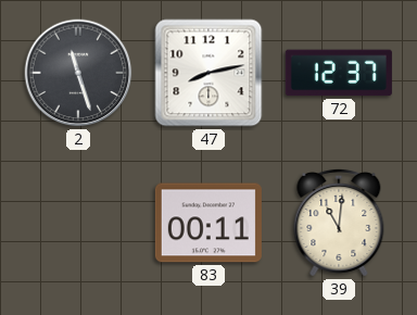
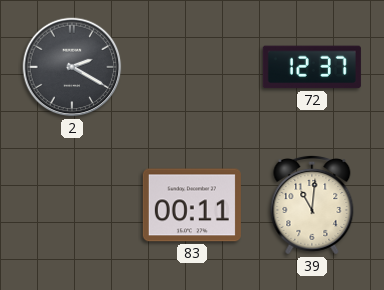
2: 11:27 -> 2:20 (72, 67)
47: 8:13 -> none (208, 73)
